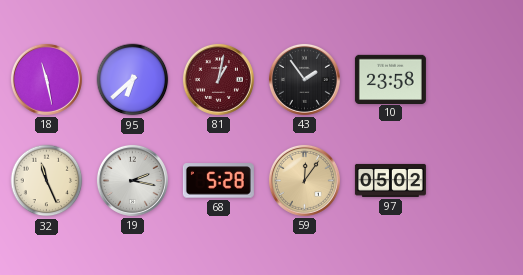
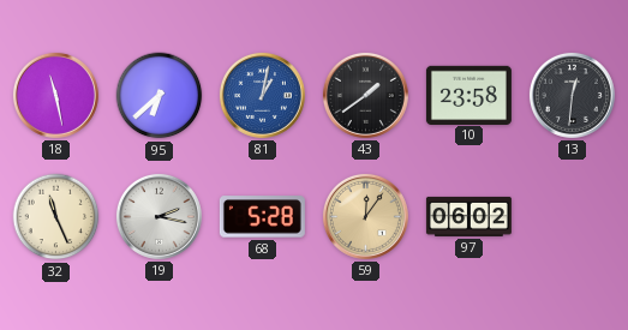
81 dial: burgundy -> blue (262, 95)
43: 1:54 -> 1:39 (365, 95)
13: none -> 12:31 (572, 95)
97: 05:02 -> 06:02 (468, 216)
